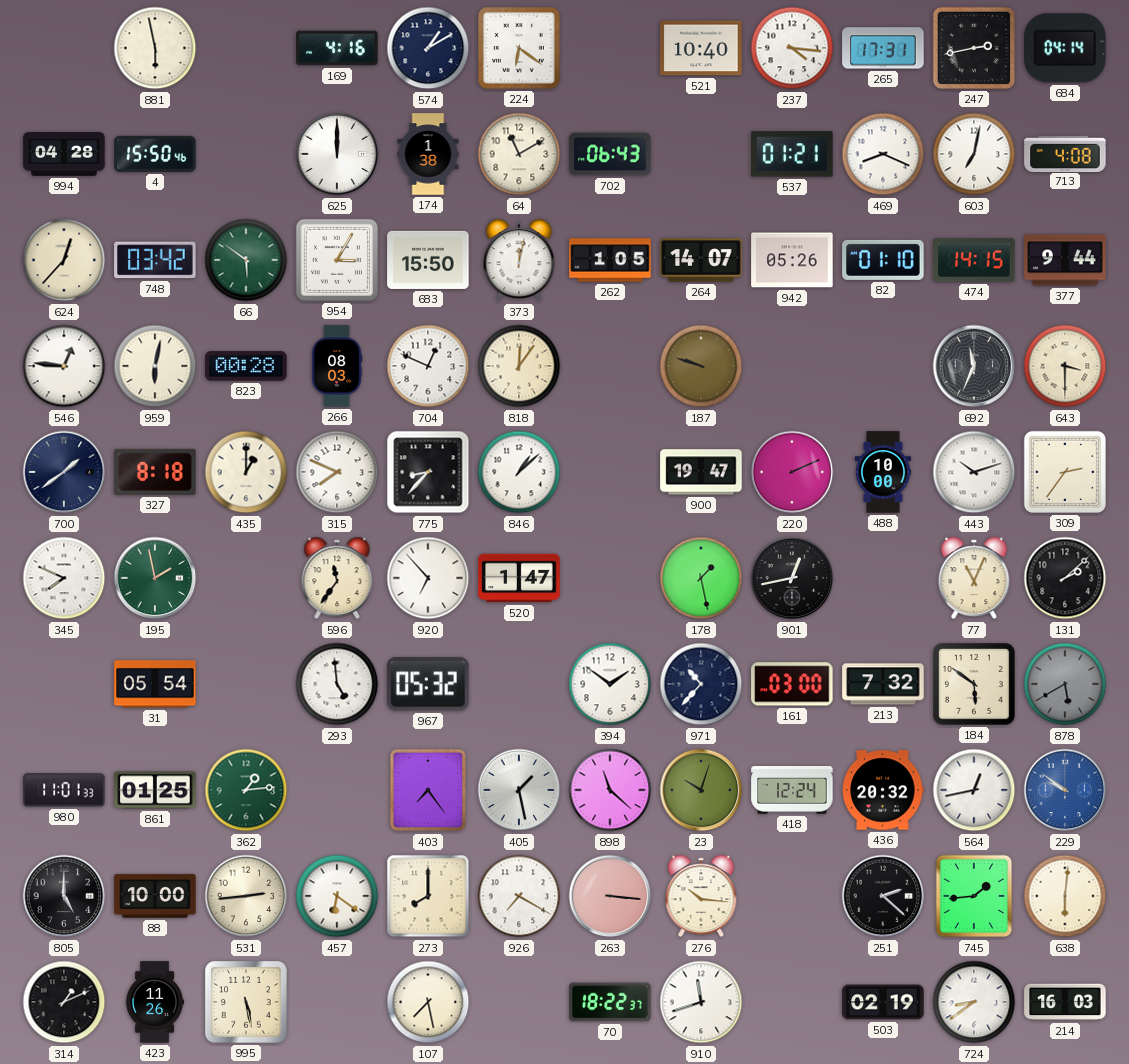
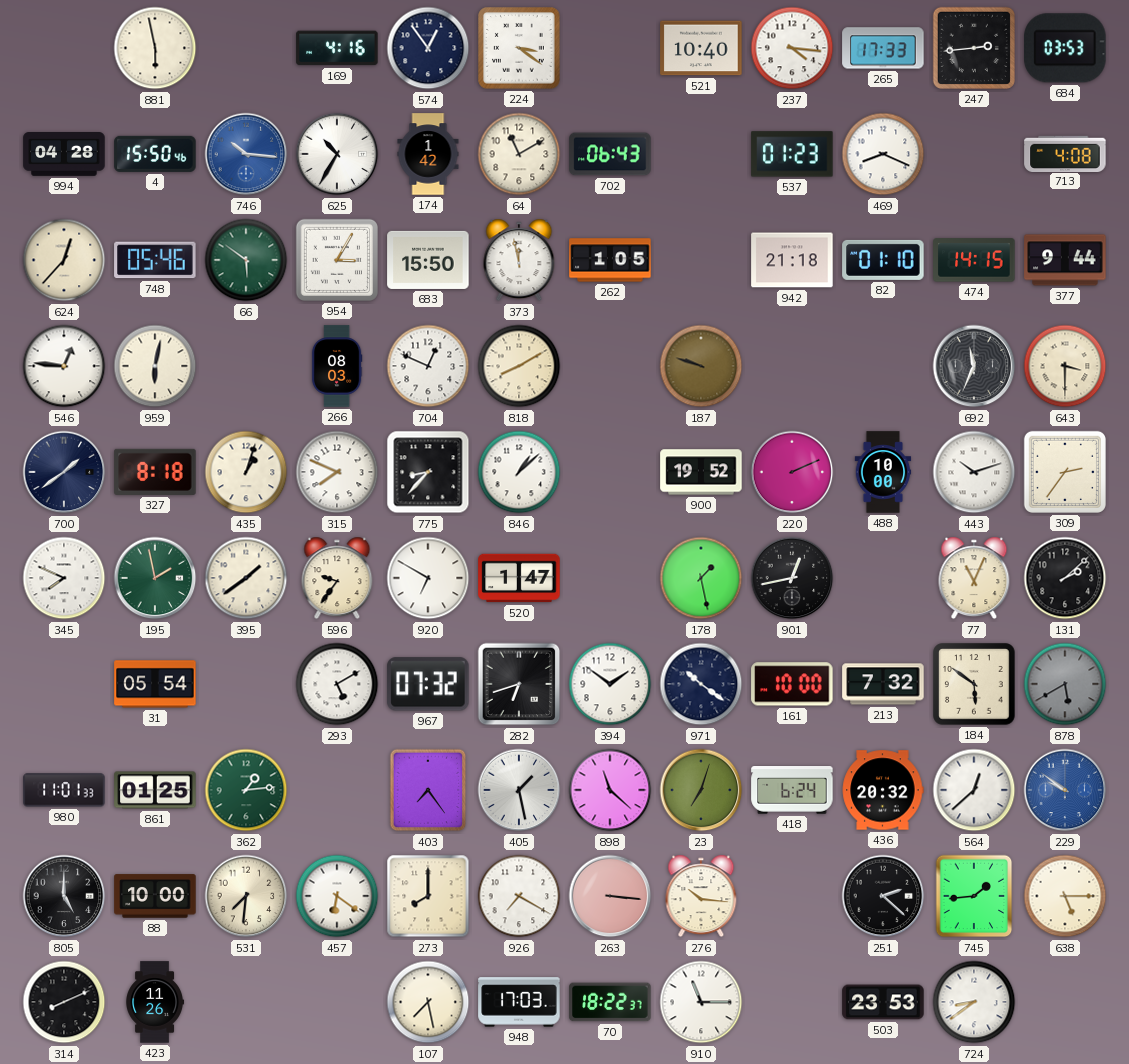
574: 1:10 -> 12:54 (428, 48)
224: 6:21 -> 3:21 (519, 48)
265: 17:31 -> 17:33 (883, 48)
247: 2:43 -> 2:44 (974, 48)
684: 04:14 -> 03:53 (1065, 48)
746: none -> 10:16 (246, 154)
625: 12:00 -> 10:35 (337, 154)
174: 1:38 -> 1:42 (428, 154)
537: 01:21 -> 01:23 (792, 154)
603: 7:02 -> none (974, 154)
748: 03:42 -> 05:46 (155, 260)
373: 12:02 -> 11:58 (519, 260)
264: 14:07 -> none (701, 260)
942: 05:26 -> 21:18 (792, 260)
823: 00:28 -> none (246, 366)
818: 12:06 -> 8:10 (519, 366)
435: 1:00 -> 1:03 (246, 472)
900: 19:47 -> 19:52 (701, 472)
395: none -> 1:39 (246, 578)
596: 11:36 -> 9:36 (337, 578)
920: 6:53 -> 6:50 (428, 578)
293: 4:59 -> 5:10 (337, 684)
967: 05:32 -> 07:32 (428, 684)
282: none -> 6:42 (519, 684)
971: 10:37 -> 10:21 (701, 684)
161: 03:00 -> 10:00 (792, 684)
23: 10:03 -> 7:03 (701, 790)
418: 12:24 -> 6:24 (792, 790)
564: 12:43 -> 12:38 (974, 790)
531: 2:44 -> 7:31 (246, 896)
638: 6:01 -> 5:15 (1065, 896)
314: 1:11 -> 8:11 (64, 1002)
995: 5:28 -> none (246, 1002)
948: none -> 17:03 (519, 1002)
910: 11:42 -> 11:15 (701, 1002)
503: 02:19 -> 23:53 (883, 1002)
214: 16:03 -> none (1065, 1002)
